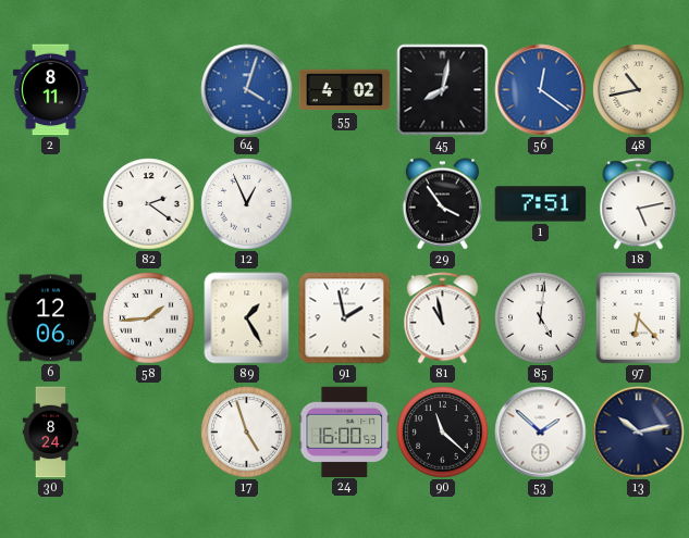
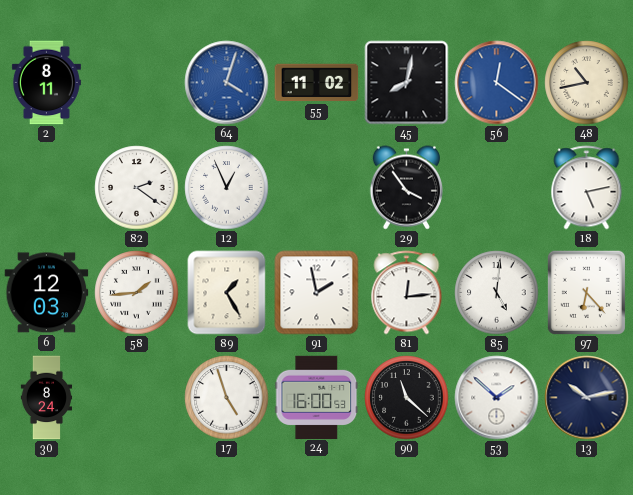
55: 4:02 -> 11:02 (317, 83)
1: 7:51 -> none (541, 204)
6: 12:06 -> 12:03 (47, 293)
81: 10:58 -> 12:14 (407, 293)
